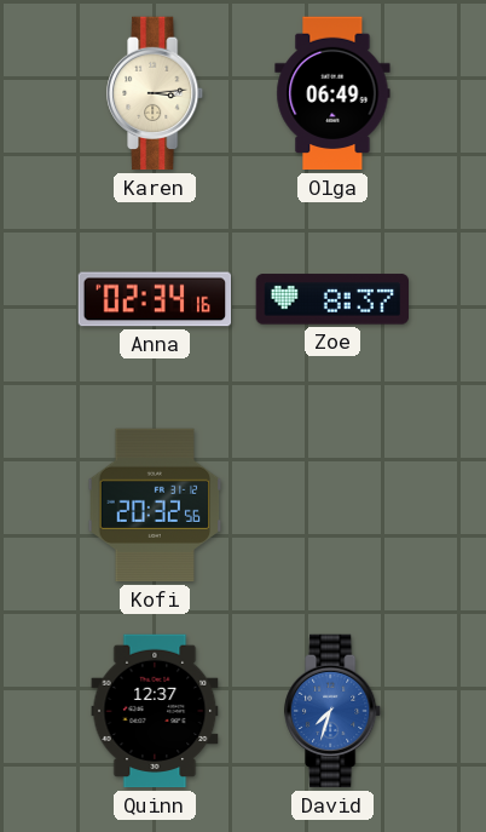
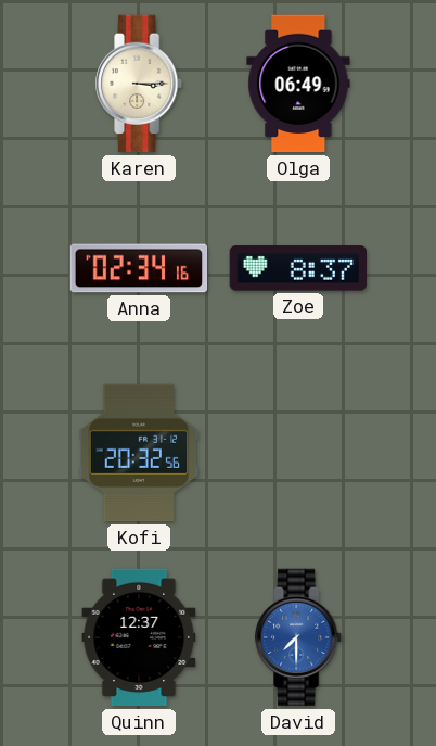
Karen: 3:14 -> 3:15 (140, 84)
David: 7:33 -> 7:30 (299, 637)
